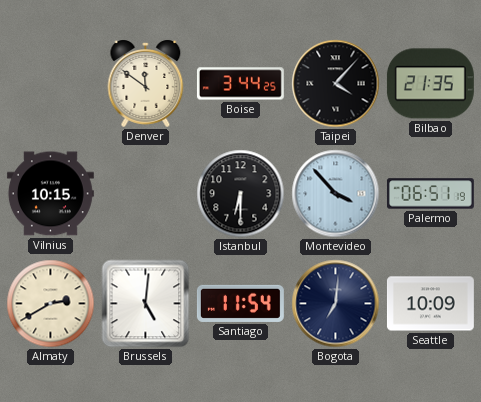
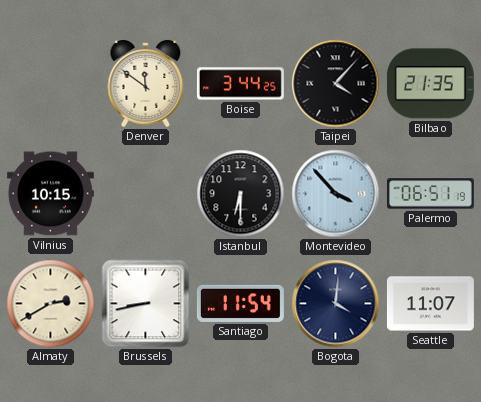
Brussels: 5:01 -> 8:43 (146, 304)
Bogota: 7:01 -> 4:01 (336, 304)
Seattle: 10:09 -> 11:07 (430, 304)
